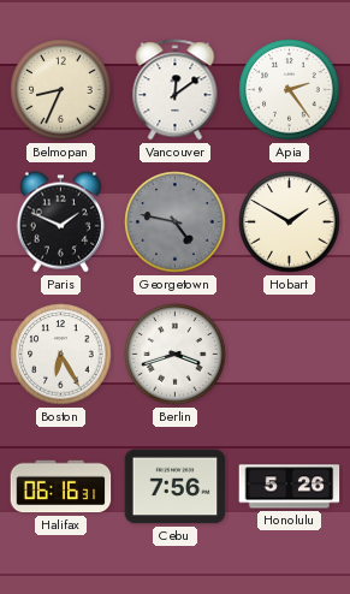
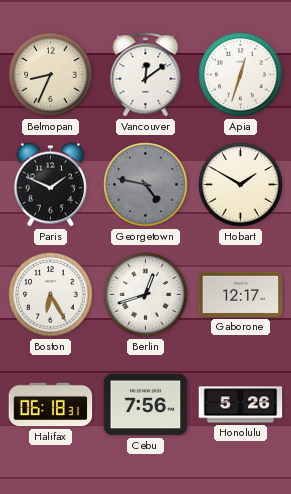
Apia: 2:24 -> 12:33 (241, 75)
Berlin: 3:42 -> 12:42 (146, 295)
Gaborone: none -> 12:17 (241, 294)
Halifax: 06:16 -> 06:18 (51, 405)
